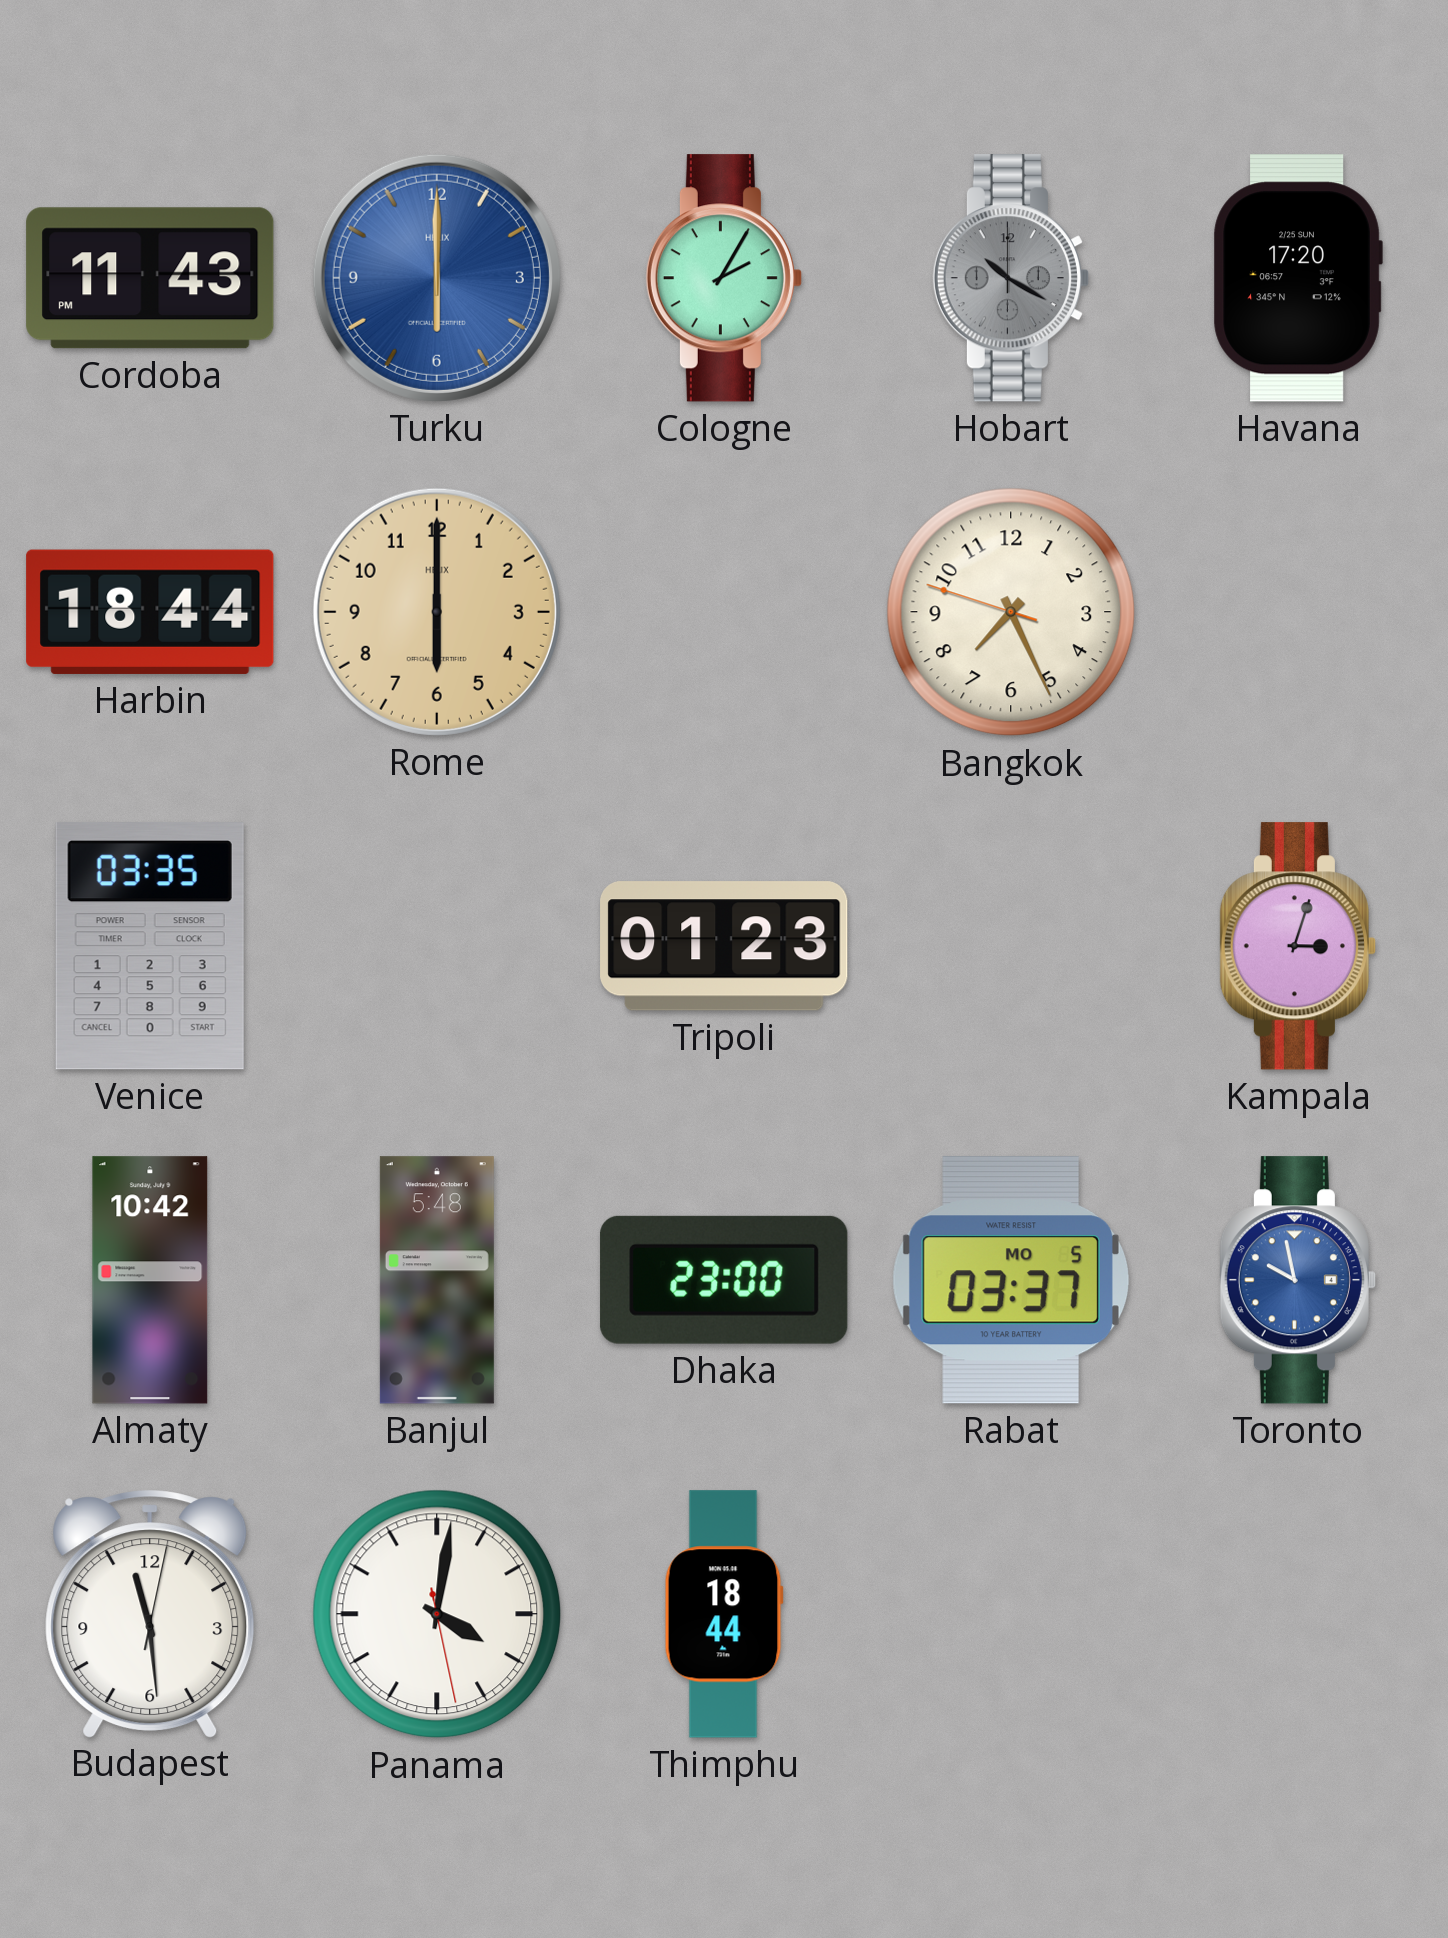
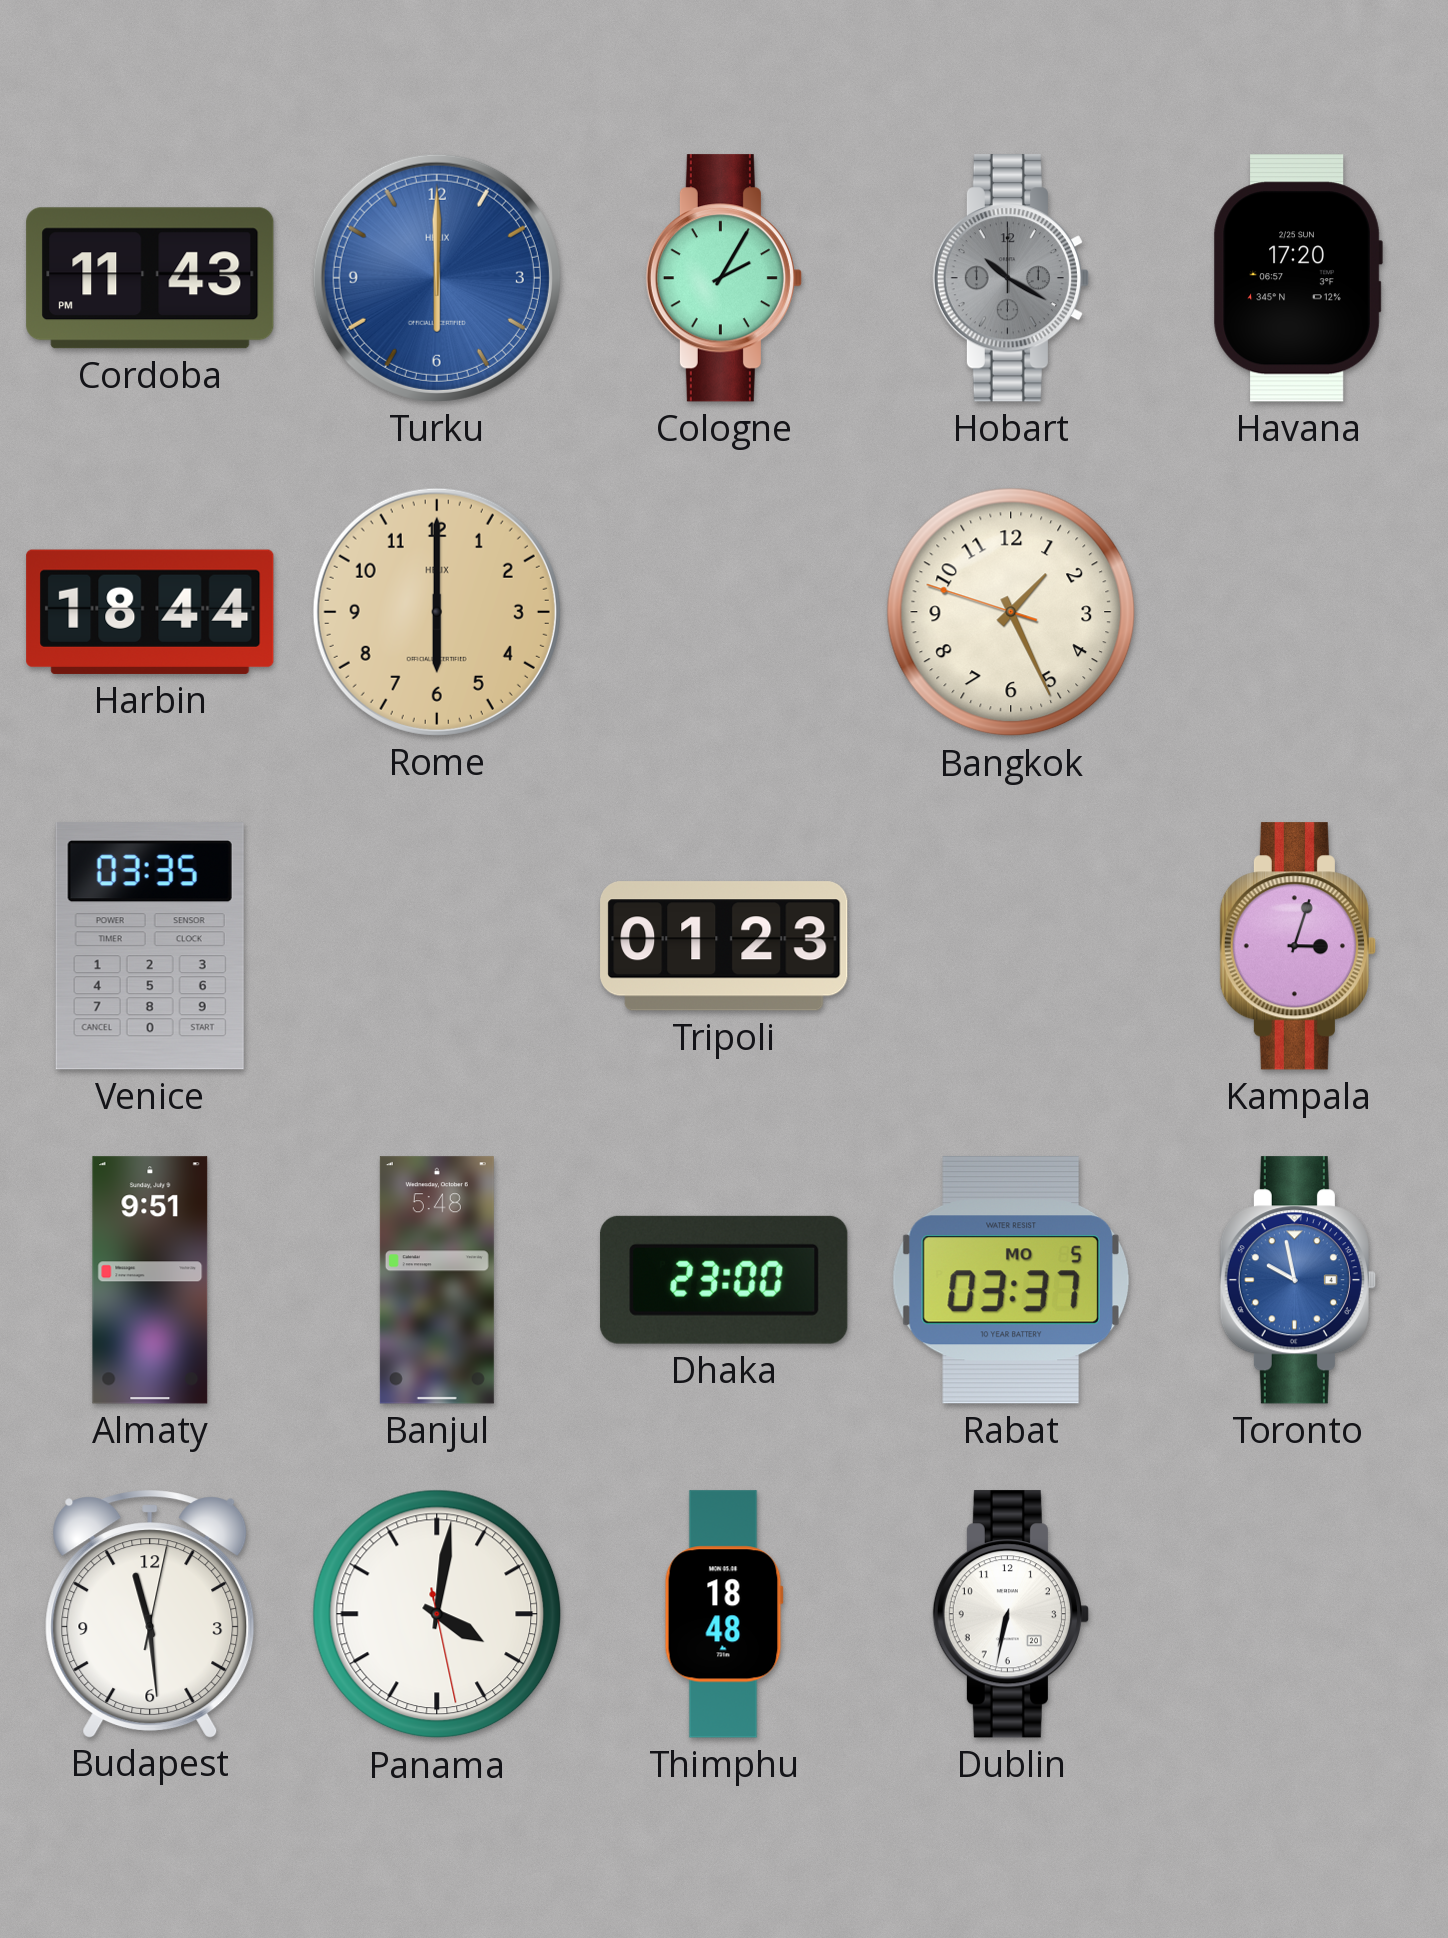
Bangkok: 7:25 -> 1:25 (1011, 612)
Almaty: 10:42 -> 9:51 (150, 1280)
Thimphu: 18:44 -> 18:48 (724, 1614)
Dublin: none -> 6:32 (1011, 1614)
